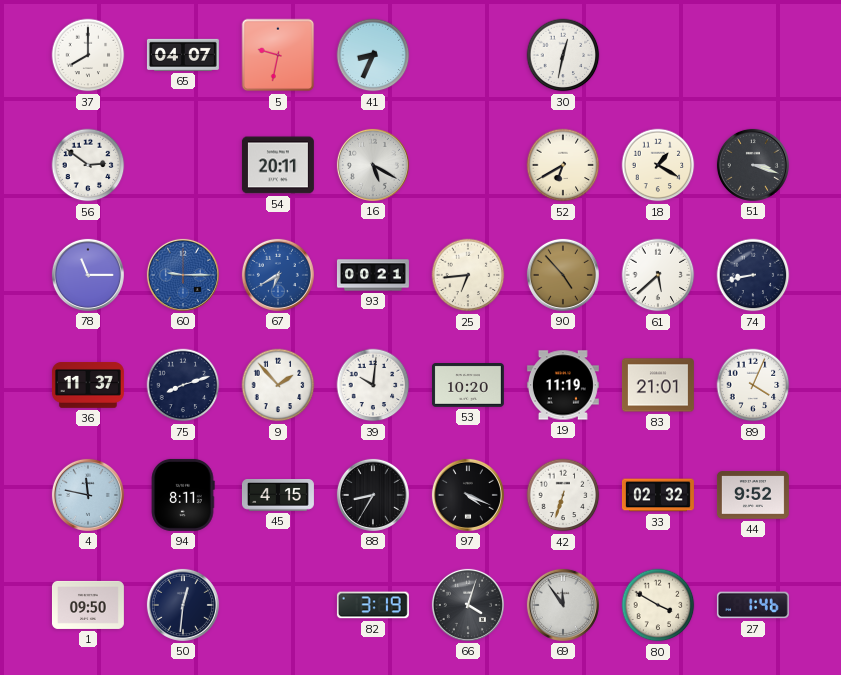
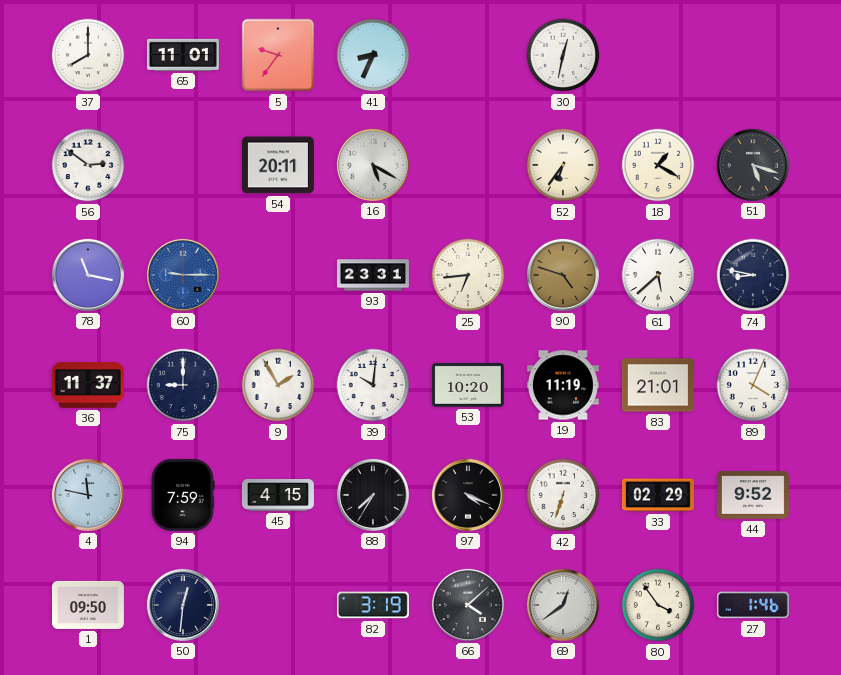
65: 04:07 -> 11:01 (183, 55)
5: 9:32 -> 9:36 (278, 55)
52: 6:40 -> 6:36 (563, 165)
51: 3:18 -> 5:18 (753, 165)
78: 11:15 -> 11:17 (88, 275)
67: 6:40 -> none (278, 275)
93: 00:21 -> 23:31 (373, 275)
90: 4:53 -> 4:48 (563, 275)
74: 8:43 -> 8:47 (753, 275)
75: 8:12 -> 9:00 (183, 385)
9: 1:53 -> 1:55 (278, 385)
94: 8:11 -> 7:59 (183, 495)
88: 8:35 -> 7:35 (373, 495)
33: 02:32 -> 02:29 (658, 495)
66: 4:03 -> 4:08 (468, 605)
69: 11:54 -> 12:39 (563, 605)
80: 3:50 -> 3:54 (658, 605)
